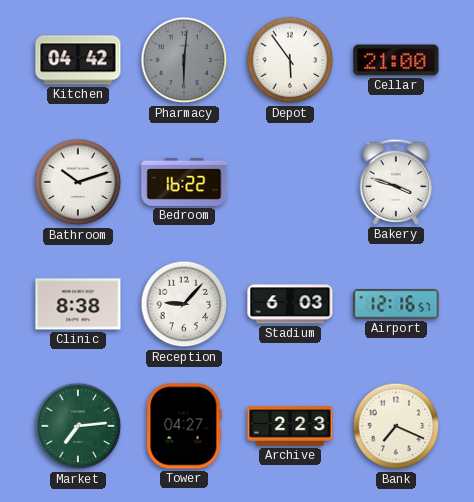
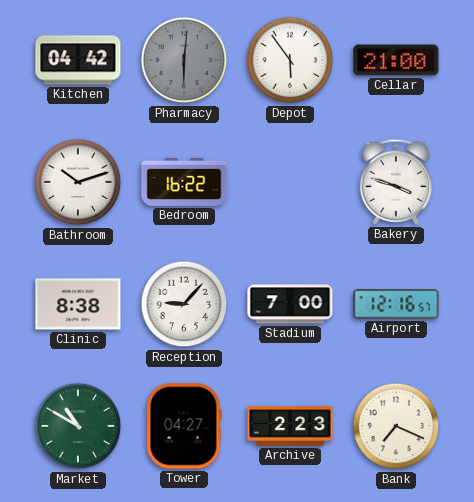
Stadium: 6:03 -> 7:00 (290, 304)
Market: 7:14 -> 10:50 (78, 426)
